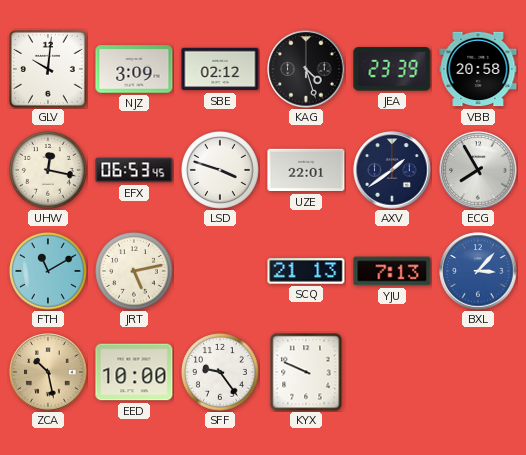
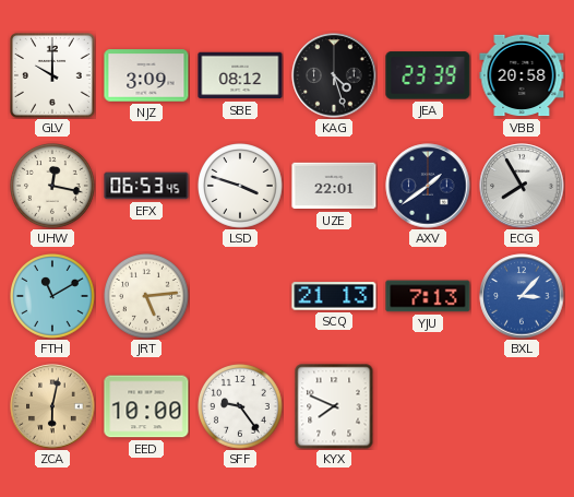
GLV: 10:01 -> 10:00 (52, 75)
SBE: 02:12 -> 08:12 (240, 75)
JRT: 5:13 -> 5:14 (147, 297)
ZCA: 10:28 -> 6:02 (52, 406)
KYX: 9:49 -> 7:49 (334, 406)
